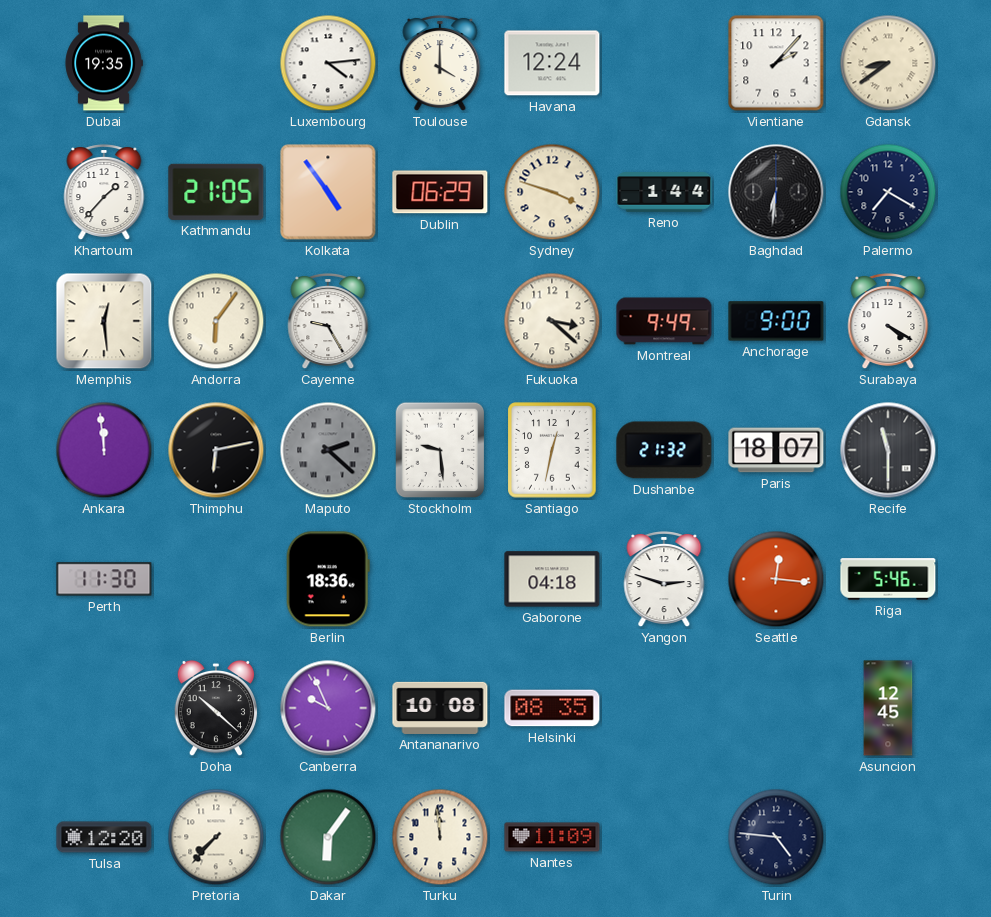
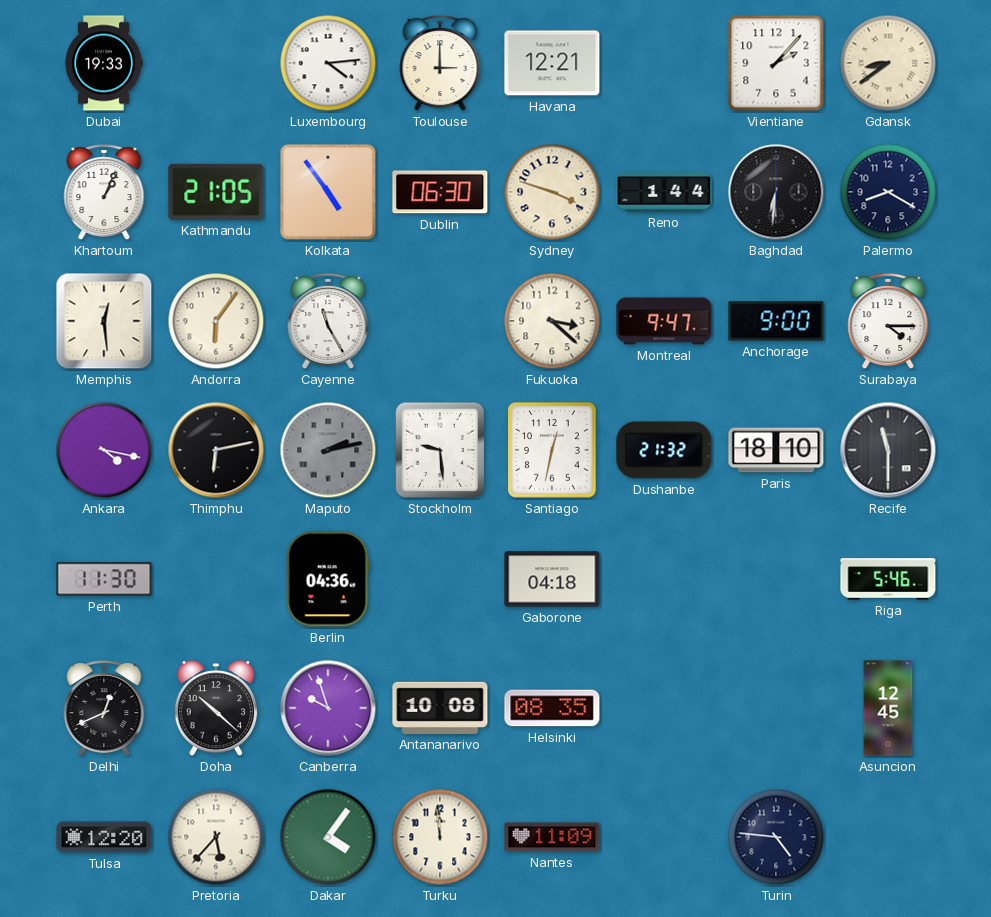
Dubai: 19:35 -> 19:33 (104, 63)
Toulouse: 4:00 -> 3:00 (440, 64)
Havana: 12:24 -> 12:21 (552, 63)
Khartoum: 1:37 -> 1:04 (104, 193)
Dublin: 06:29 -> 06:30 (440, 192)
Palermo: 7:20 -> 8:20 (888, 192)
Cayenne: 9:25 -> 11:25 (328, 322)
Montreal: 9:49 -> 9:47 (664, 321)
Surabaya: 4:20 -> 4:15 (888, 322)
Ankara: 11:59 -> 4:17 (104, 450)
Maputo: 2:22 -> 2:13 (328, 450)
Paris: 18:07 -> 18:10 (776, 450)
Berlin: 18:36 -> 04:36 (328, 579)
Yangon: 2:48 -> none (664, 580)
Seattle: 12:16 -> none (776, 579)
Delhi: none -> 12:41 (104, 709)
Canberra: 9:56 -> 9:57 (328, 708)
Pretoria: 7:37 -> 5:37 (216, 837)
Dakar: 6:06 -> 4:06 (328, 837)
